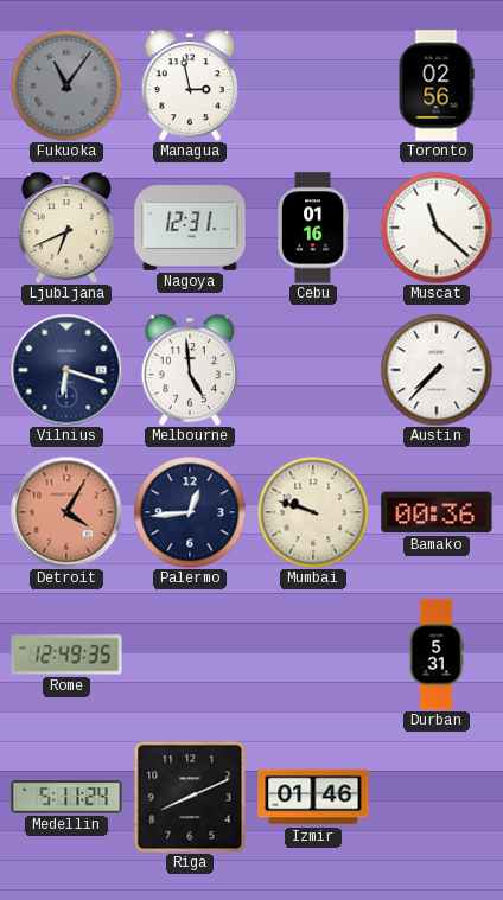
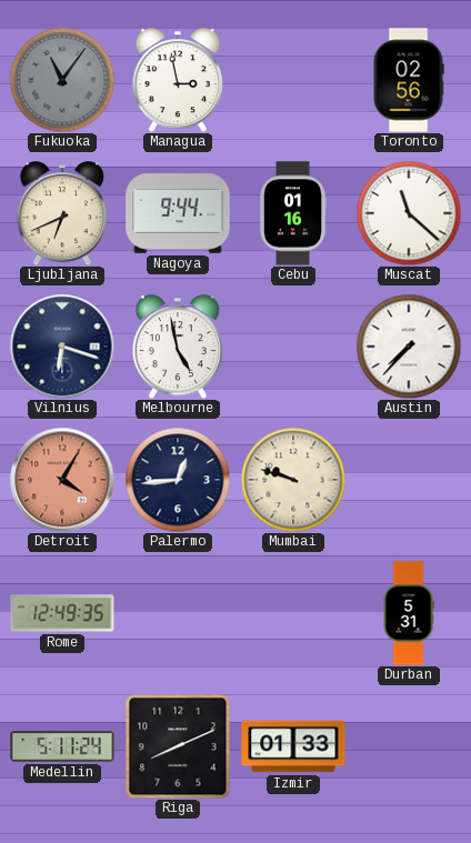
Nagoya: 12:31 -> 9:44 (178, 213)
Melbourne: 4:59 -> 4:58 (178, 347)
Bamako: 00:36 -> none (437, 512)
Izmir: 01:46 -> 01:33 (293, 746)
